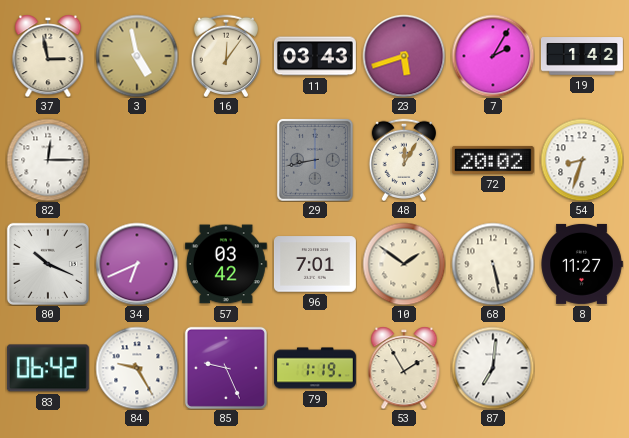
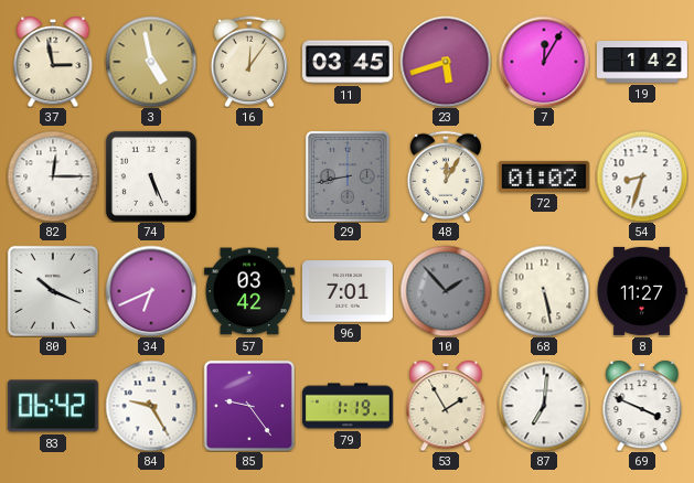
11: 03:43 -> 03:45 (348, 62)
7: 2:05 -> 12:05 (544, 62)
74: none -> 5:26 (151, 176)
72: 20:02 -> 01:02 (544, 176)
10: 1:51 -> 1:53 (446, 291)
10 dial: cream -> grey (446, 291)
85: 9:26 -> 9:24 (249, 406)
69: none -> 3:49 (642, 406)
